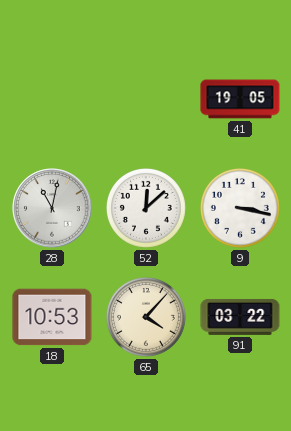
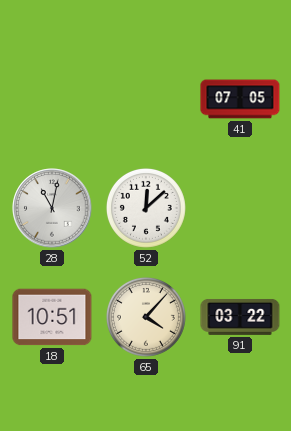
41: 19:05 -> 07:05 (240, 99)
9: 3:17 -> none (240, 208)
18: 10:53 -> 10:51 (52, 317)
